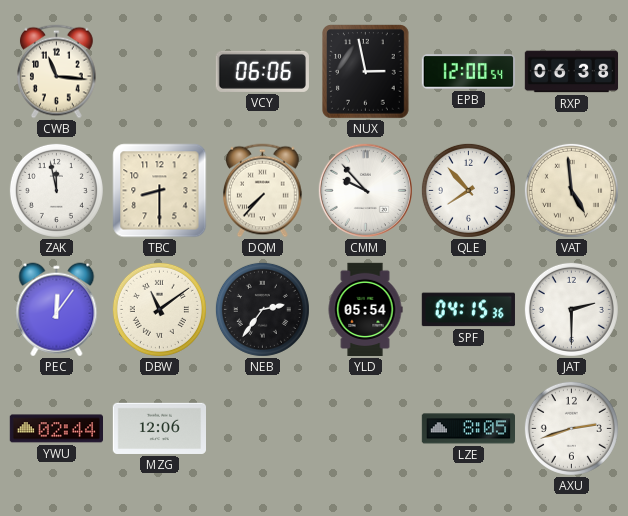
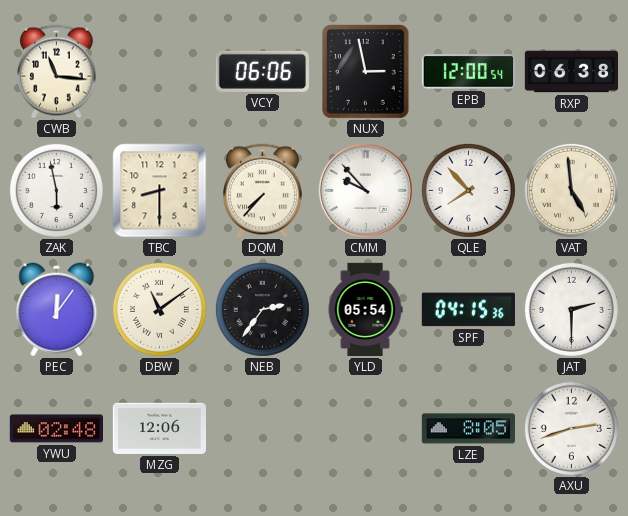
ZAK: 11:58 -> 5:58 (56, 190)
YWU: 02:44 -> 02:48 (56, 429)
